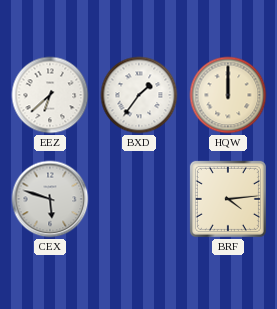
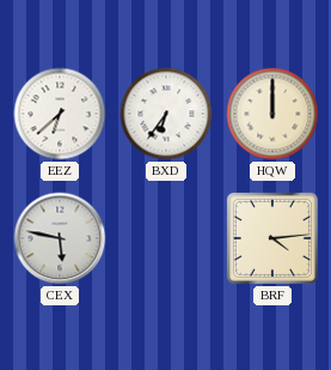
BXD: 1:36 -> 6:36 (166, 114)
CEX: 5:48 -> 5:47 (60, 238)
